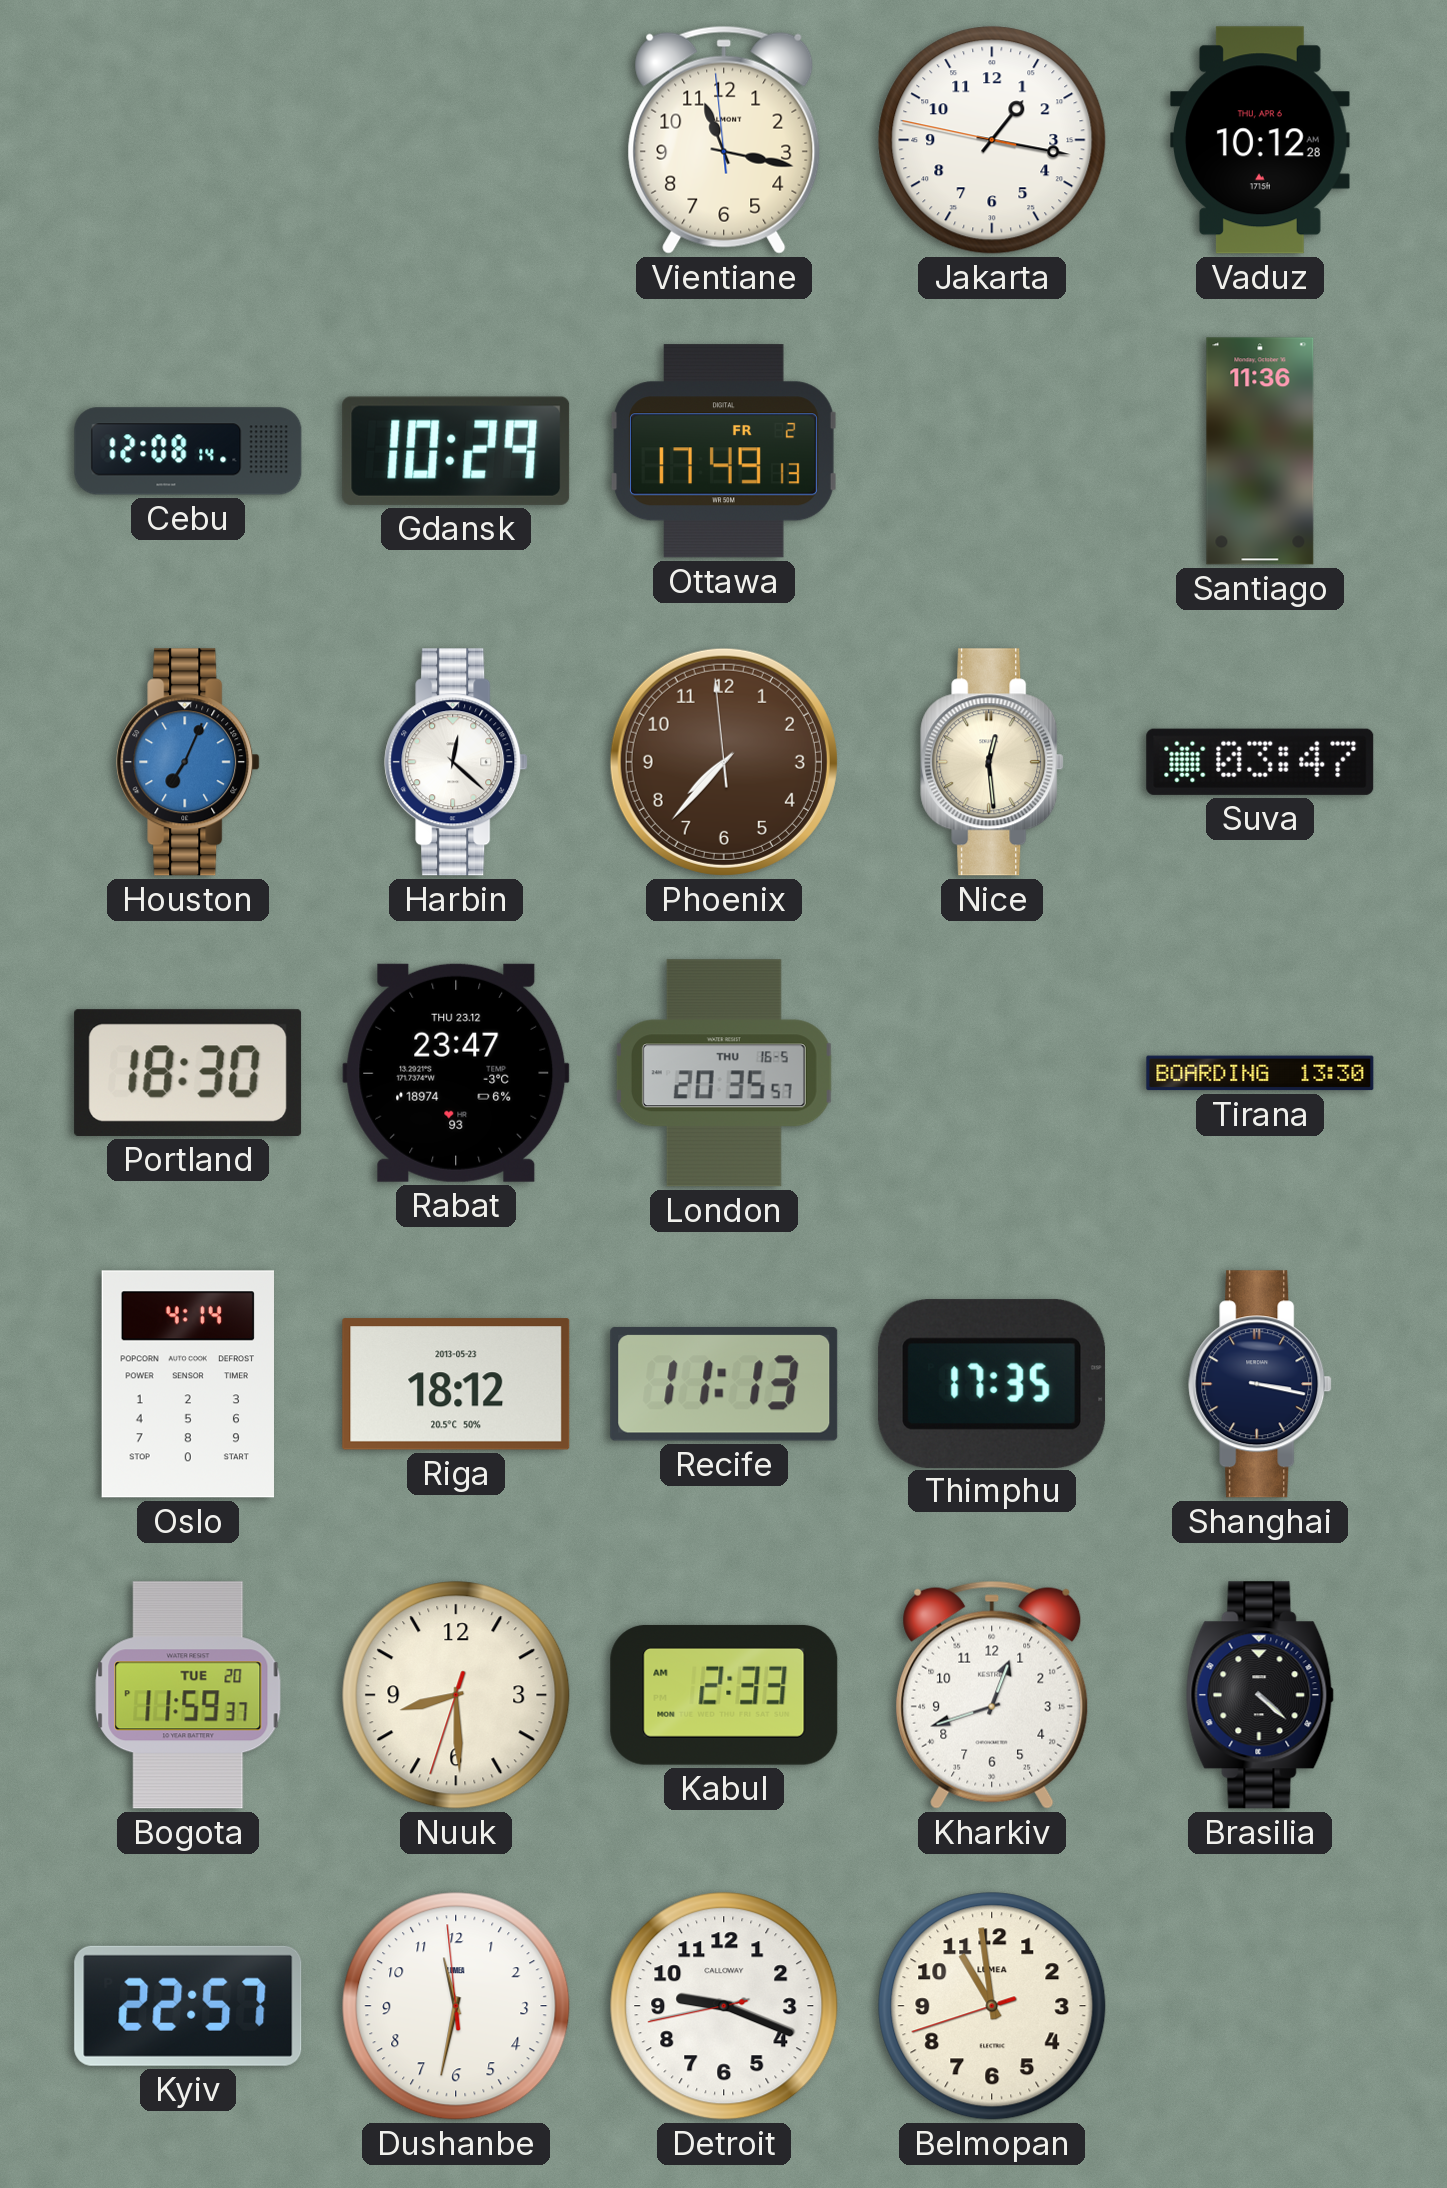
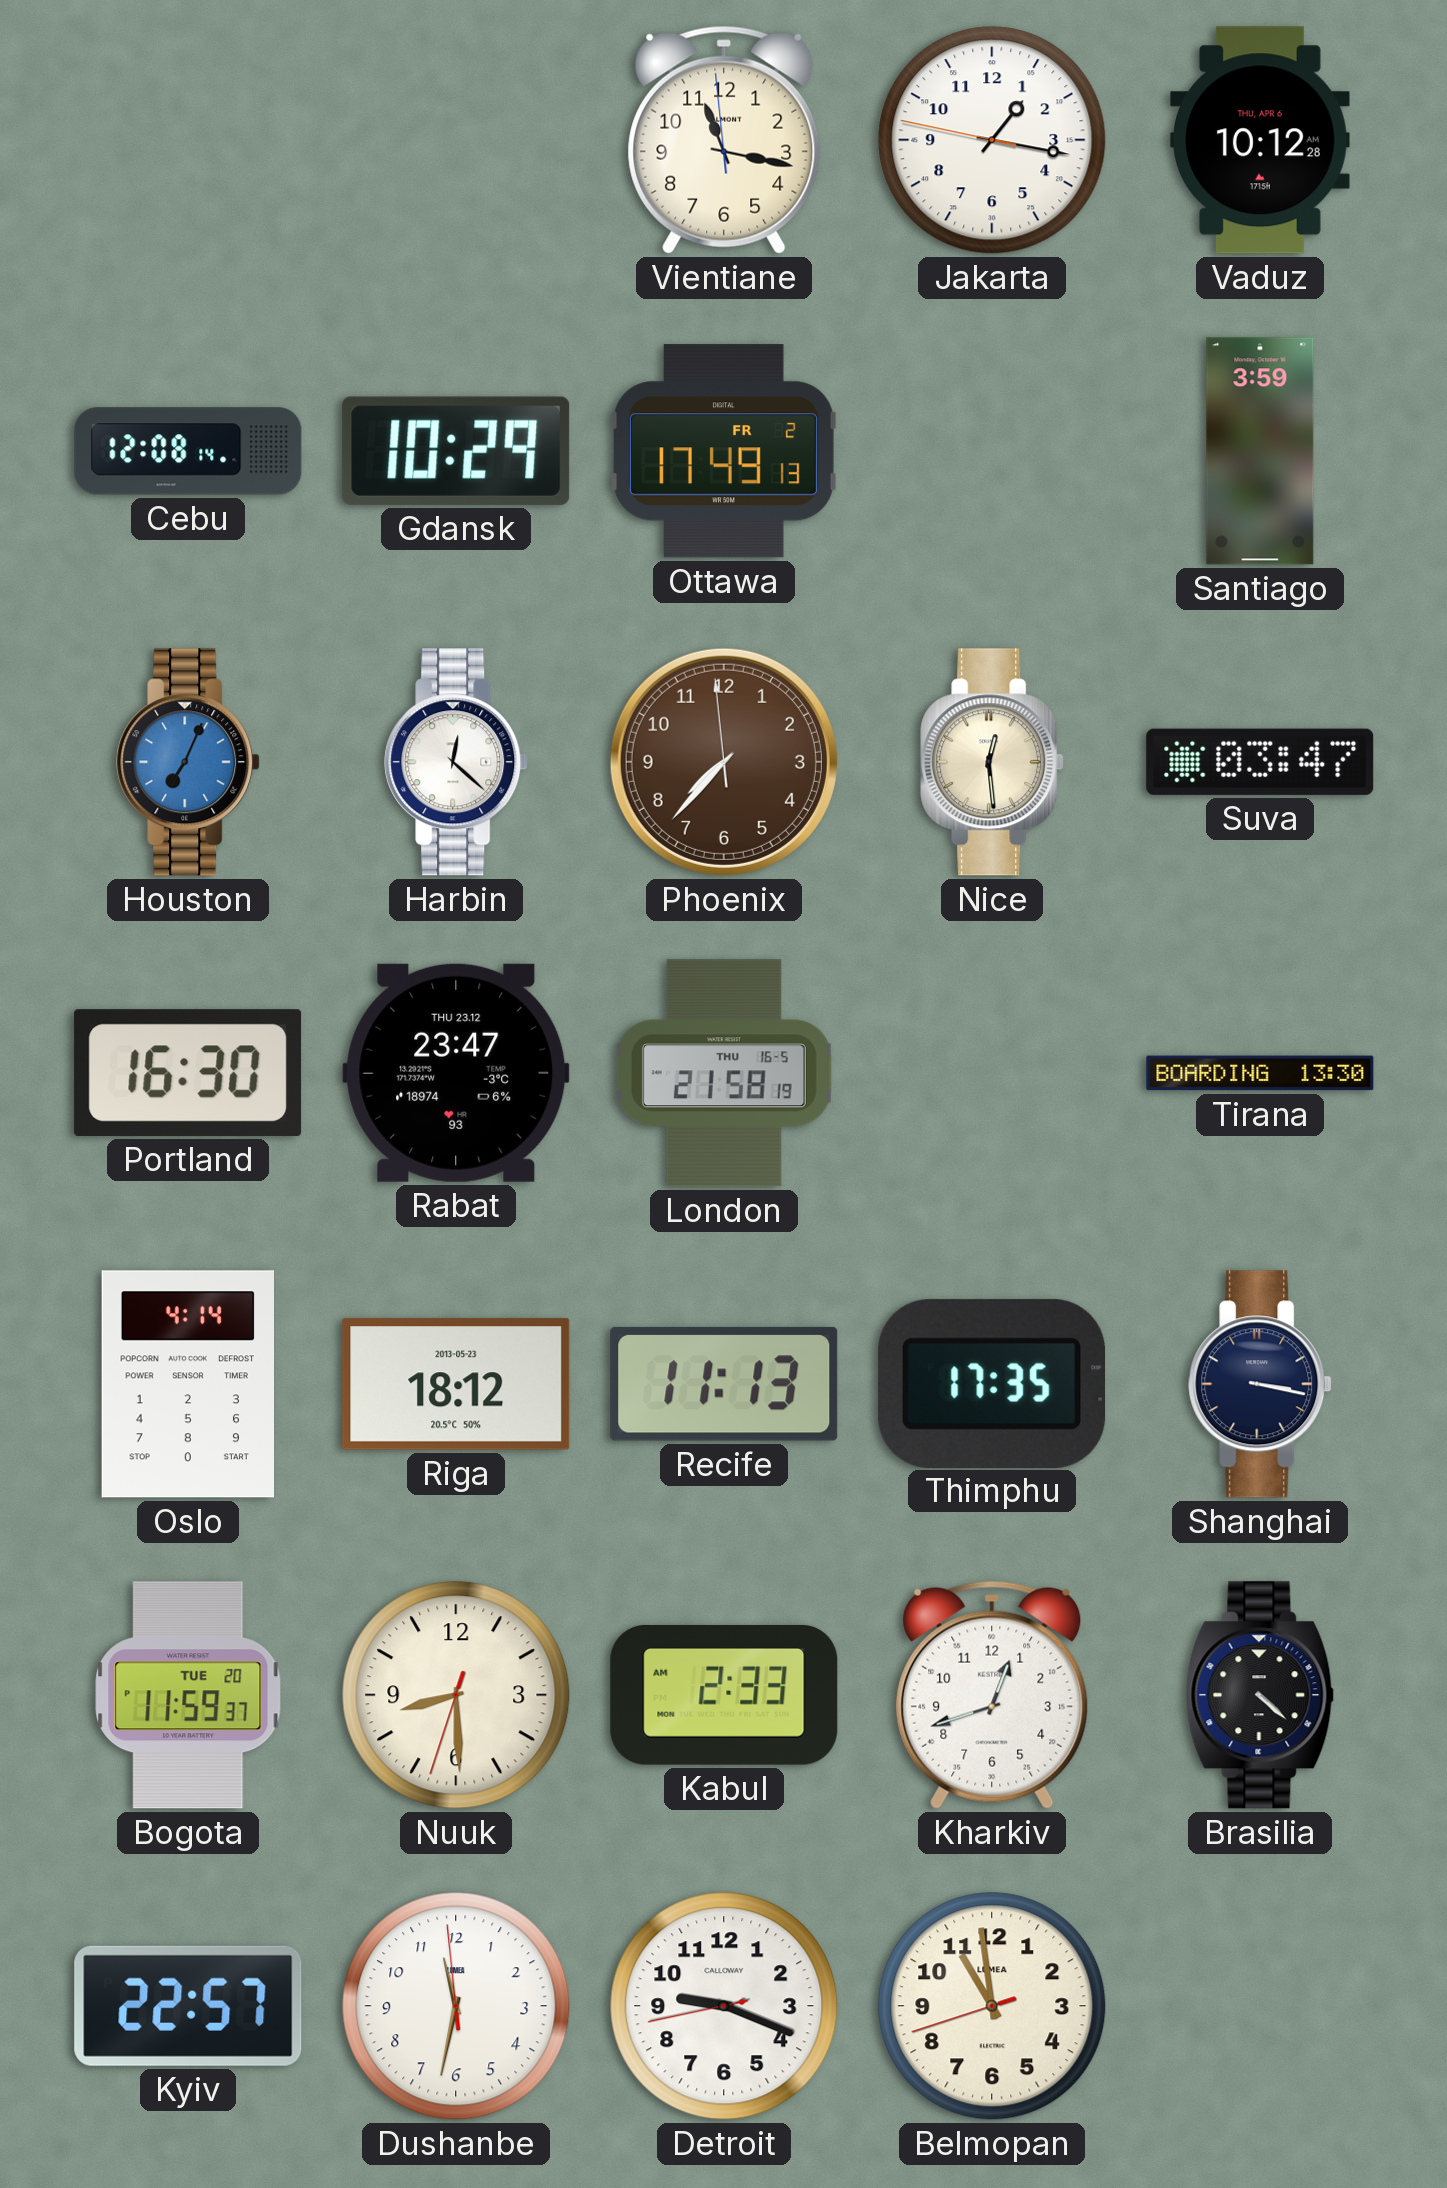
Santiago: 11:36 -> 3:59 (1260, 451)
Portland: 18:30 -> 16:30 (188, 1073)
London: 20:35 -> 21:58 (724, 1073)
